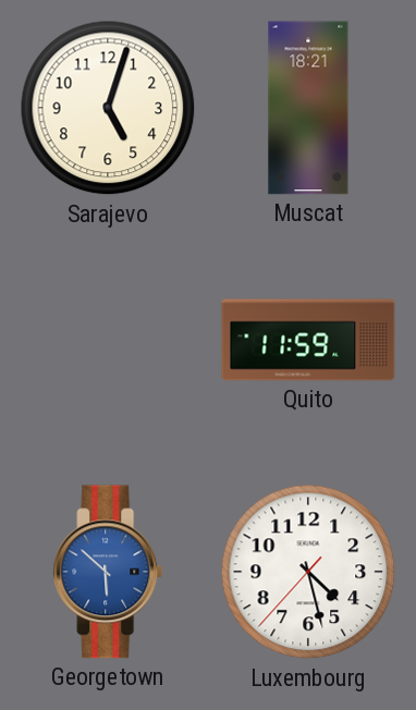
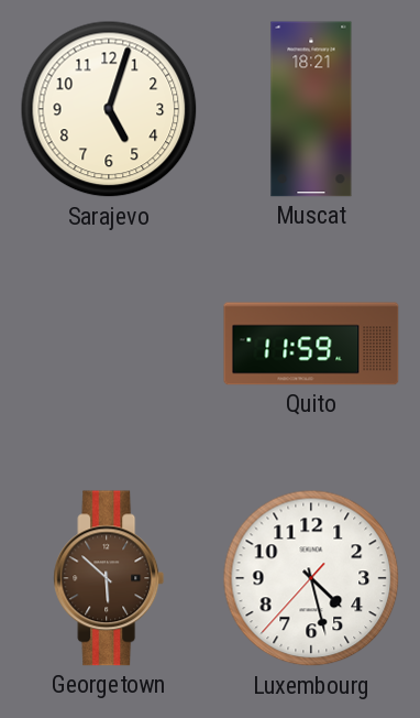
Georgetown dial: blue -> brown (109, 578)
